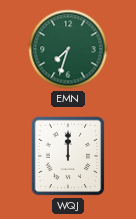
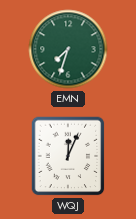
WQJ: 12:00 -> 12:04 (68, 156)
